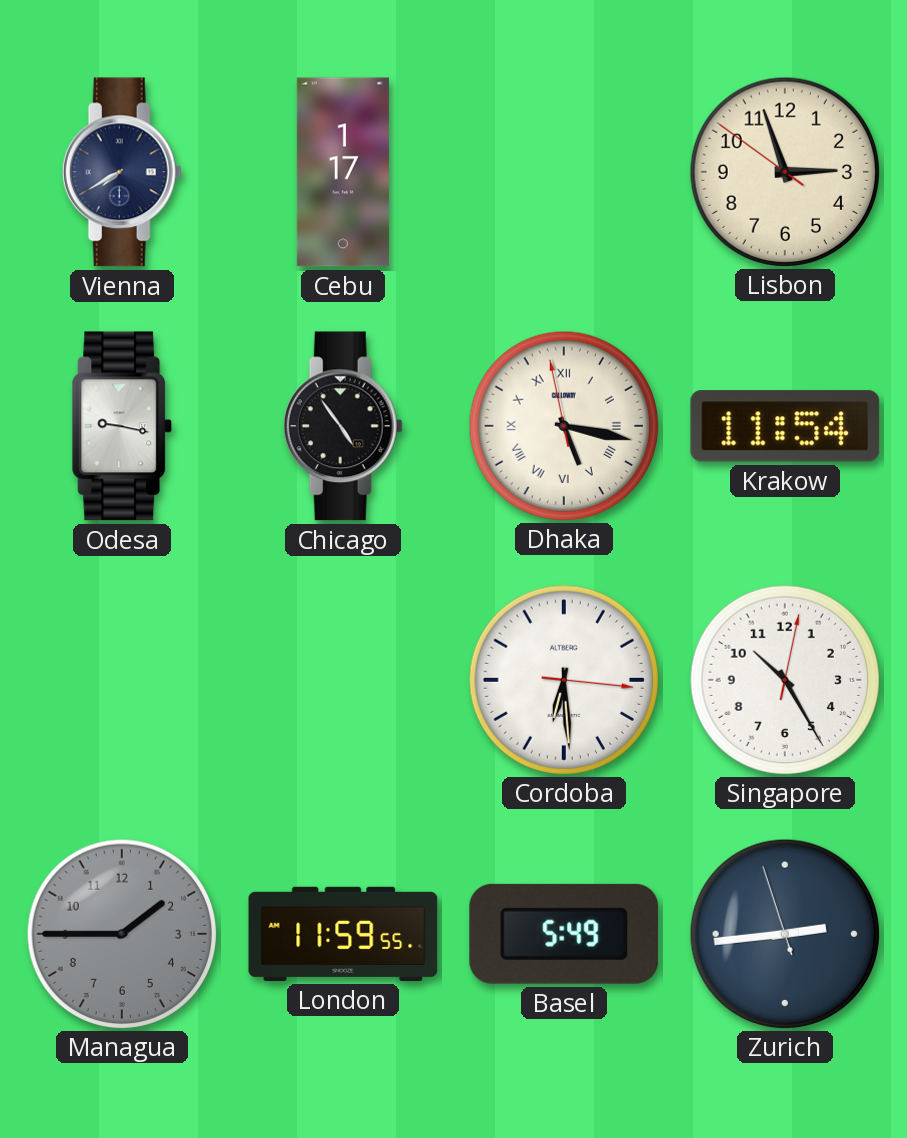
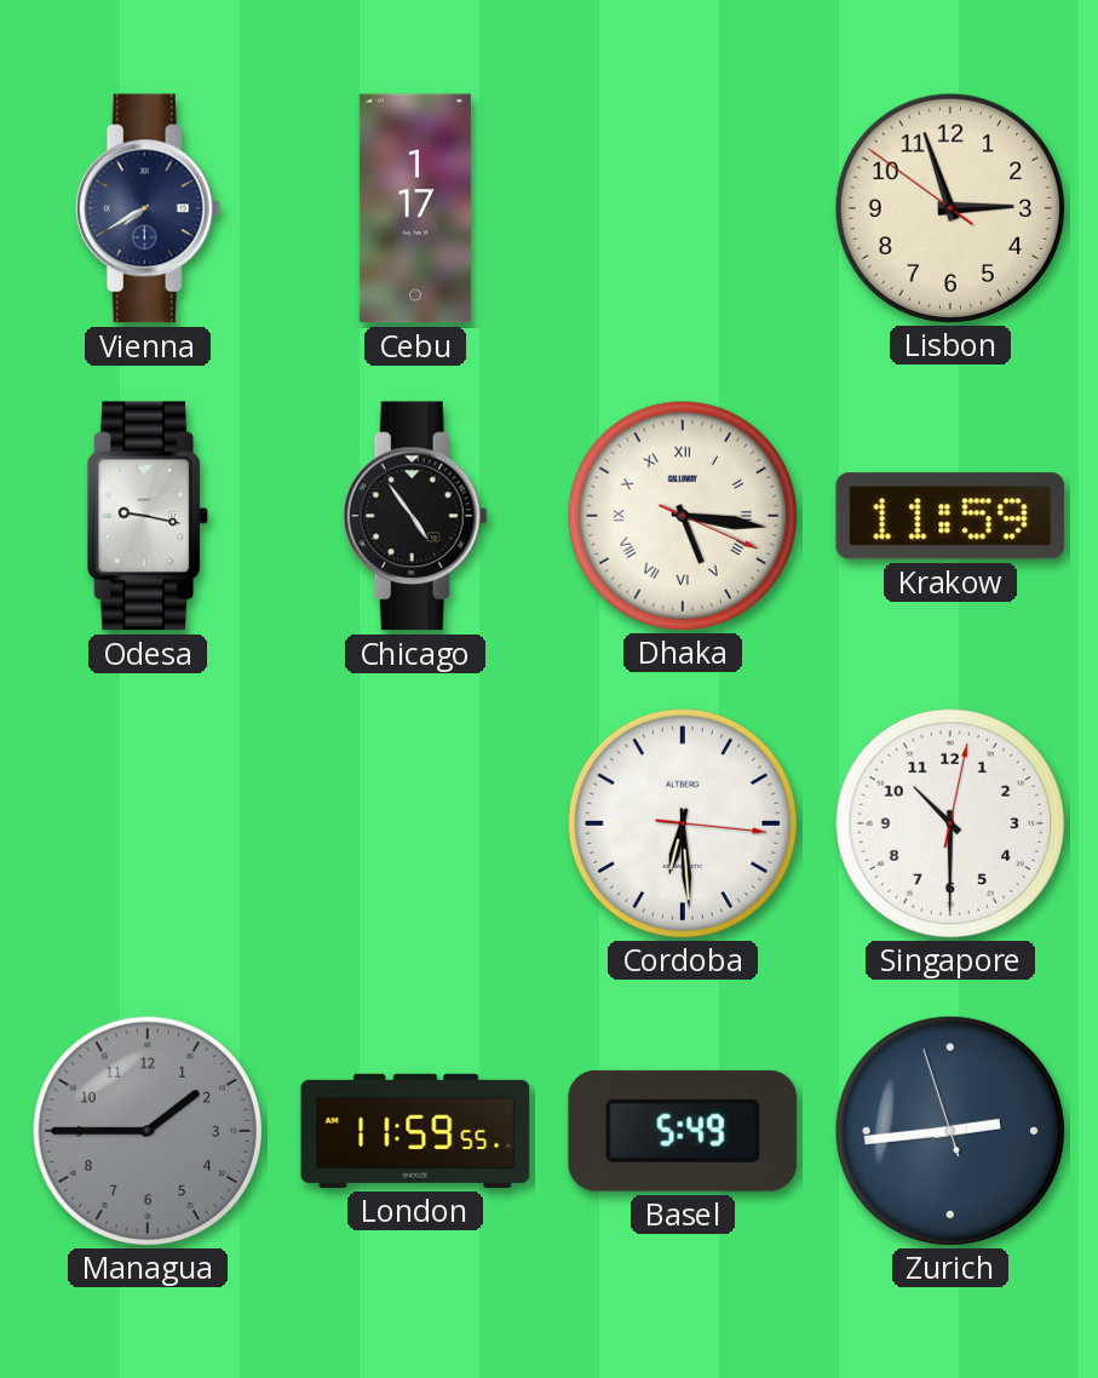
Dhaka: 5:16:58 -> 5:16:19 (682, 515)
Krakow: 11:54 -> 11:59 (950, 516)
Singapore: 10:25 -> 10:30 (949, 822)
